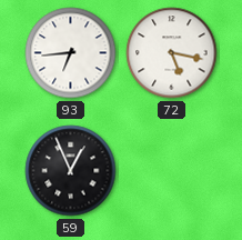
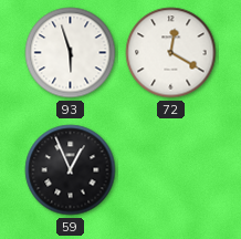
93: 6:44 -> 5:57 (71, 53)
72: 5:17 -> 12:20 (171, 53)
